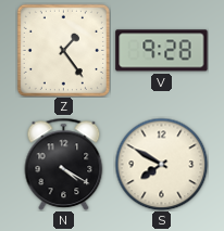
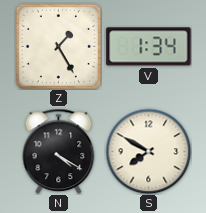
Z: 1:24 -> 1:25 (58, 46)
V: 9:28 -> 1:34 (149, 47)
